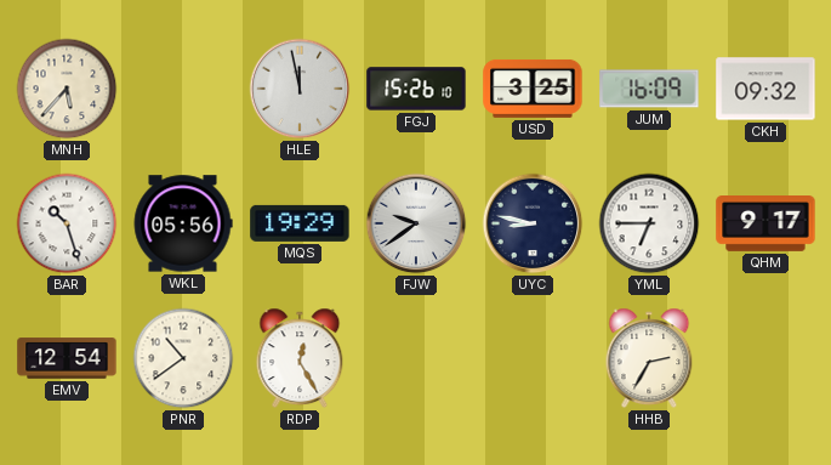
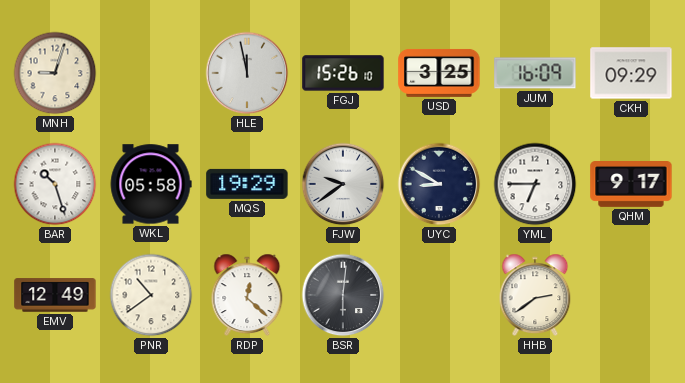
MNH: 5:37 -> 9:03 (55, 73)
CKH: 09:32 -> 09:29 (631, 73)
WKL: 05:56 -> 05:58 (151, 184)
UYC: 8:47 -> 8:50 (439, 184)
EMV: 12:54 -> 12:49 (55, 295)
RDP: 12:25 -> 12:22 (247, 295)
BSR: none -> 6:01 (343, 295)
HHB: 2:35 -> 2:39 (535, 295)
